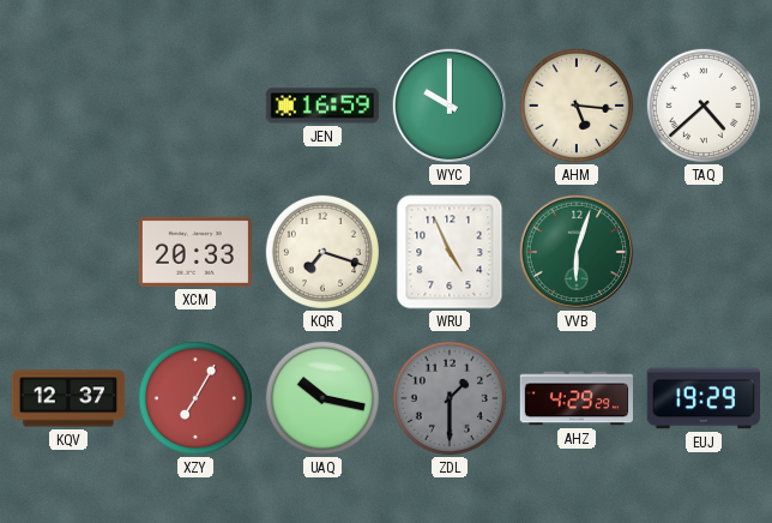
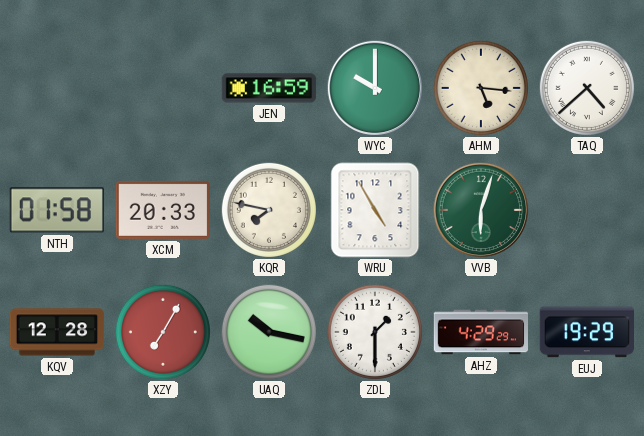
NTH: none -> 01:58 (57, 210)
KQR: 7:18 -> 7:47 (269, 210)
WRU: 4:56 -> 4:55 (375, 210)
KQV: 12:37 -> 12:28 (57, 332)
ZDL dial: grey -> white (375, 332)
